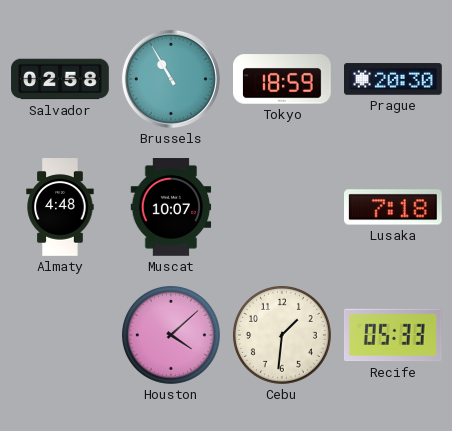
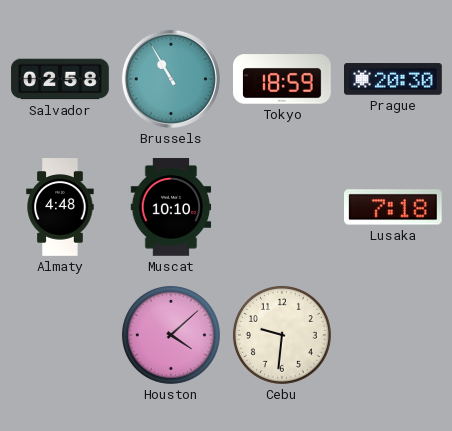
Muscat: 10:07 -> 10:10 (171, 207)
Cebu: 1:31 -> 9:31 (282, 335)
Recife: 05:33 -> none (393, 335)
